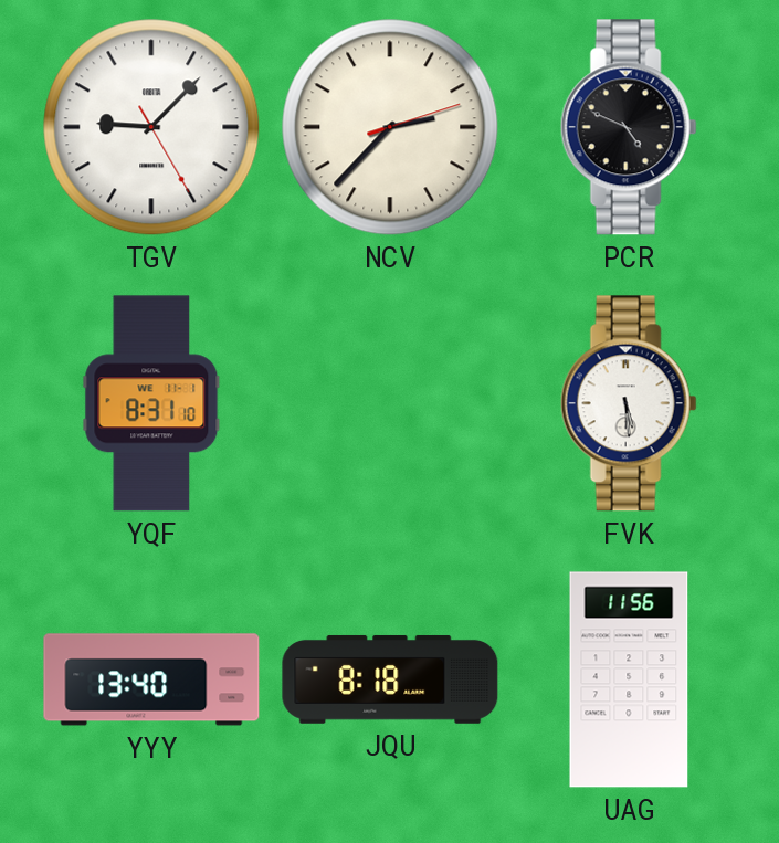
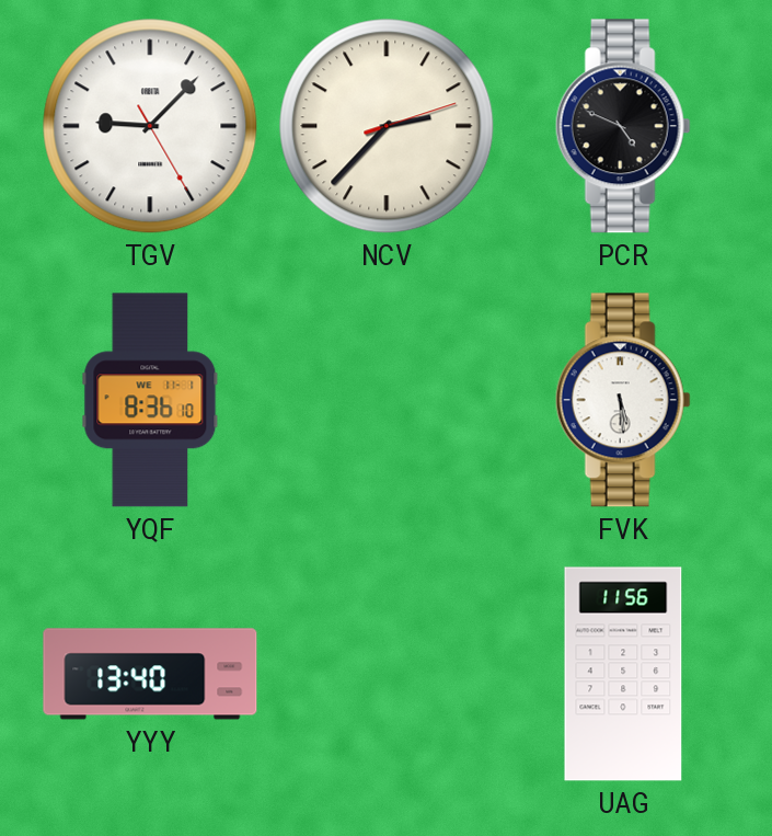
YQF: 8:31 -> 8:36 (150, 400)
JQU: 8:18 -> none (390, 679)
